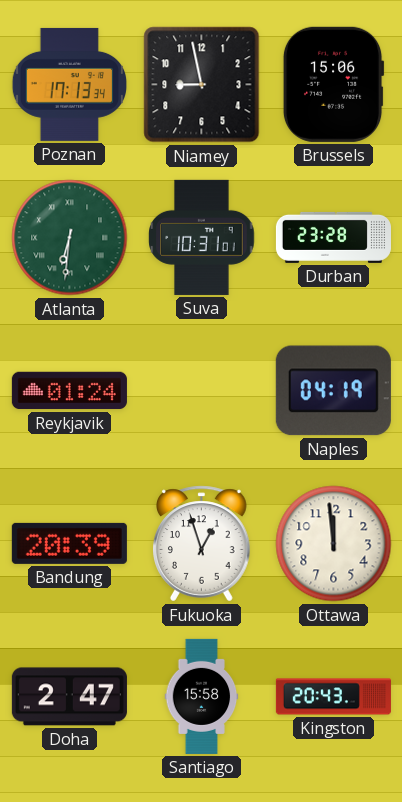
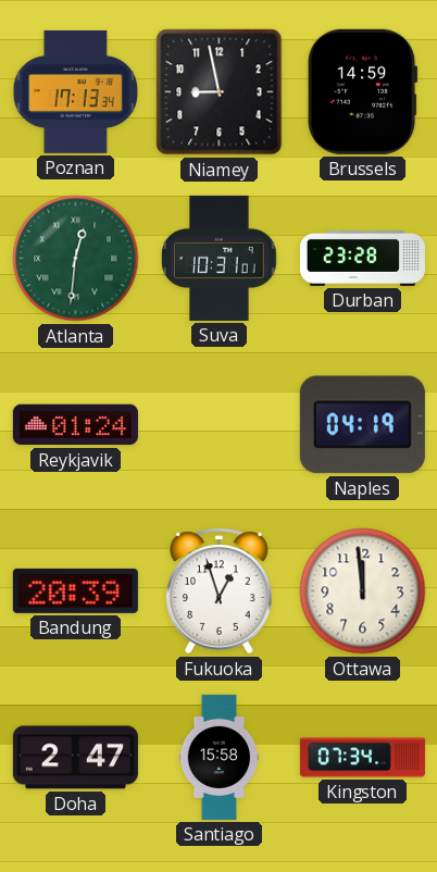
Brussels: 15:06 -> 14:59 (362, 91)
Atlanta: 6:31 -> 12:31 (76, 259)
Kingston: 20:43 -> 07:34 (362, 758)
